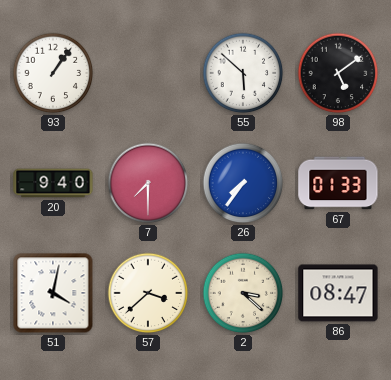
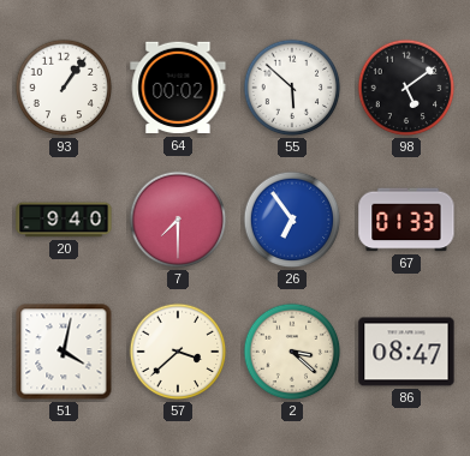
64: none -> 00:02 (178, 88)
26: 7:36 -> 6:54 (292, 220)
